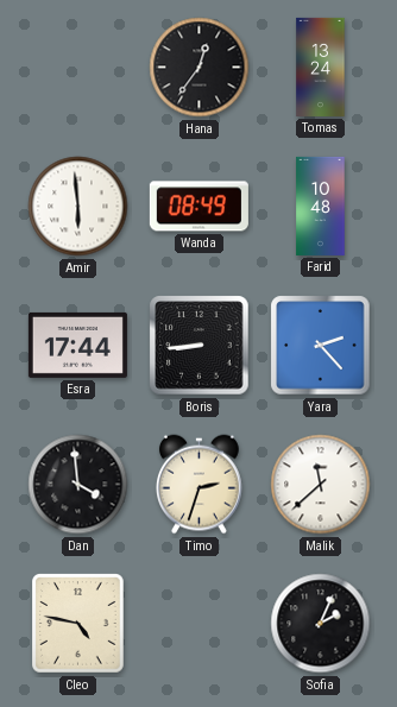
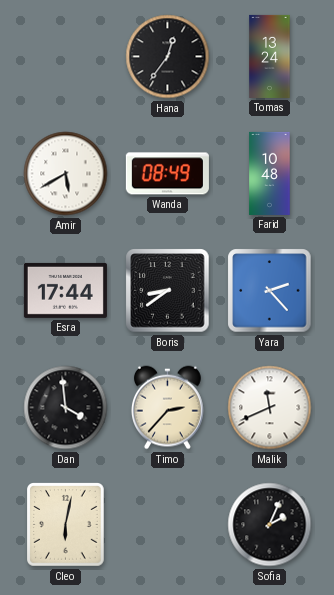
Amir: 5:59 -> 5:40 (66, 174)
Boris: 8:44 -> 8:39 (168, 291)
Timo: 2:33 -> 2:37 (167, 408)
Malik: 11:38 -> 11:41 (270, 408)
Cleo: 4:47 -> 6:02 (66, 525)
